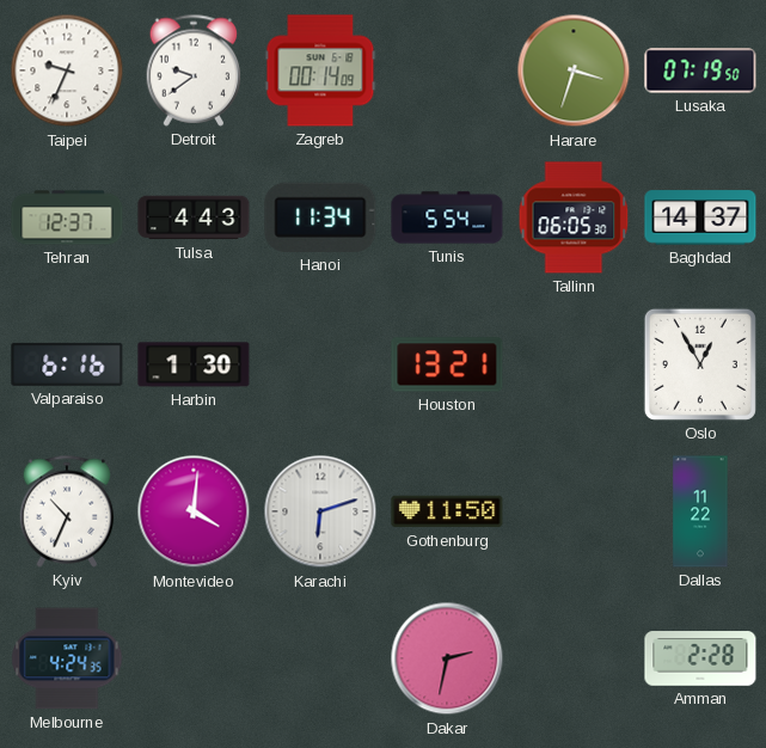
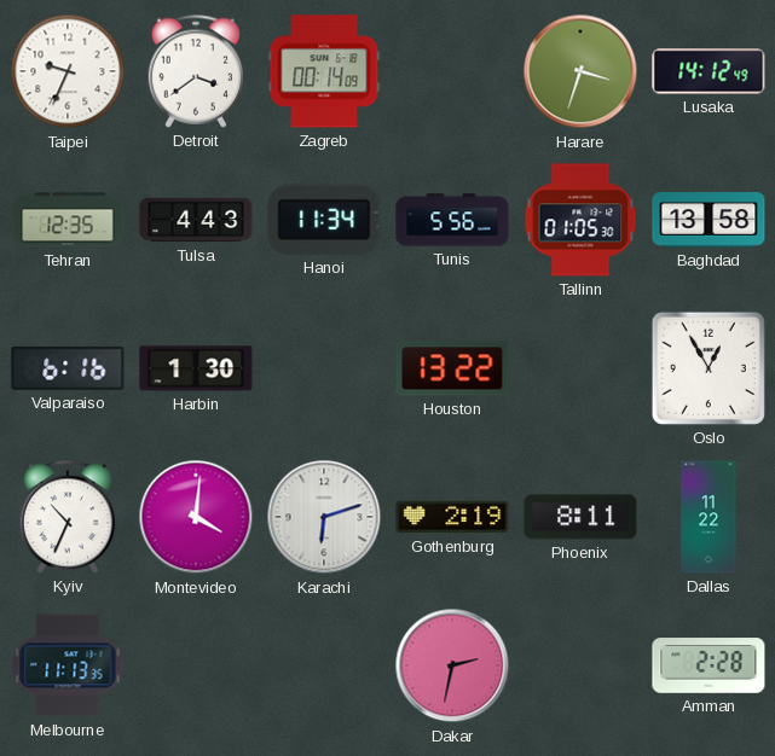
Detroit: 9:39 -> 3:39 (196, 71)
Lusaka: 07:19 -> 14:12 (709, 71)
Tehran: 12:37 -> 12:35 (68, 220)
Tunis: 5:54 -> 5:56 (452, 220)
Tallinn: 06:05 -> 01:05 (580, 220)
Baghdad: 14:37 -> 13:58 (709, 220)
Houston: 13:21 -> 13:22 (452, 368)
Gothenburg: 11:50 -> 2:19 (452, 517)
Phoenix: none -> 8:11 (580, 517)
Melbourne: 4:24 -> 11:13 (68, 665)
